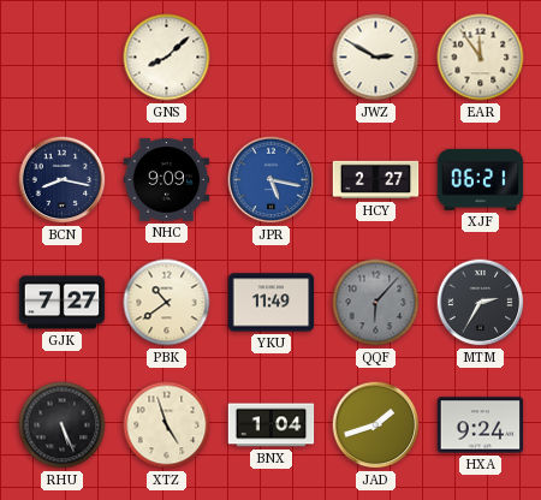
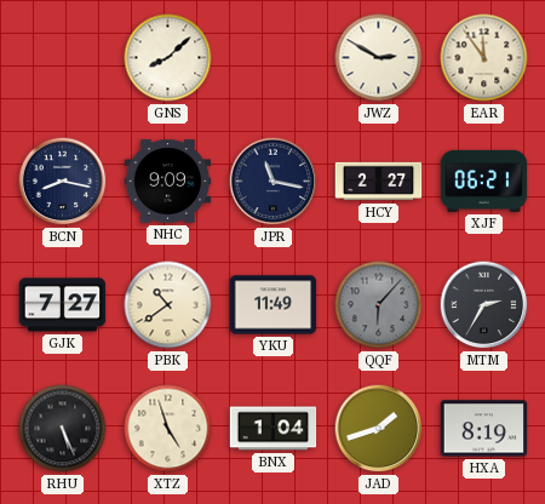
JPR: 5:17 -> 11:17 (274, 182)
JPR dial: blue -> navy (274, 182)
HXA: 9:24 -> 8:19 (484, 429)
